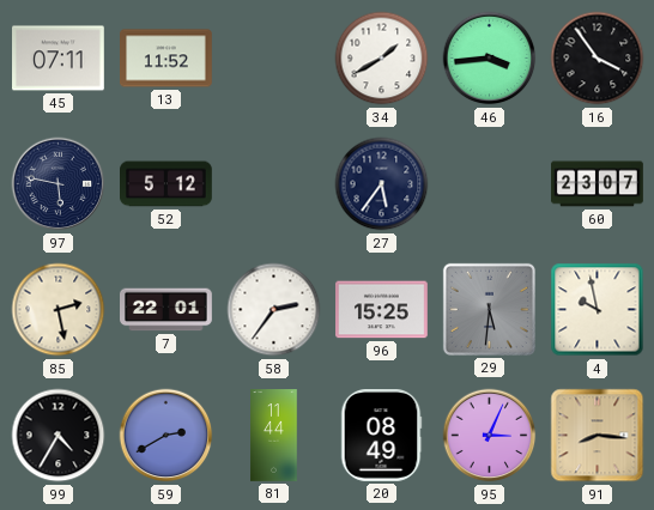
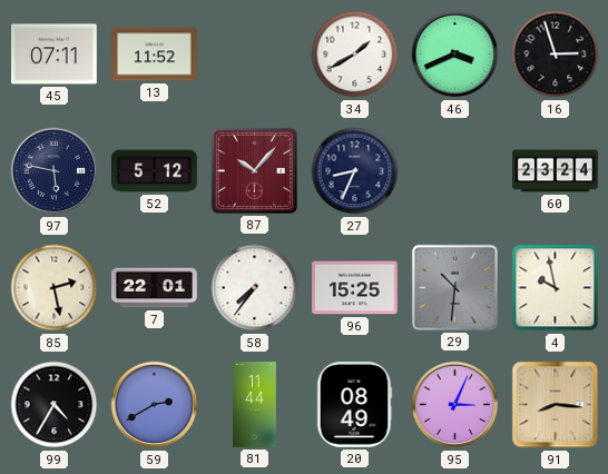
46: 3:44 -> 3:41 (455, 55)
16: 3:54 -> 2:57 (556, 55)
87: none -> 10:07 (254, 170)
27: 5:36 -> 8:34 (355, 171)
60: 23:07 -> 23:24 (556, 171)
58: 2:36 -> 7:36 (255, 288)
29: 5:31 -> 10:31 (454, 287)
